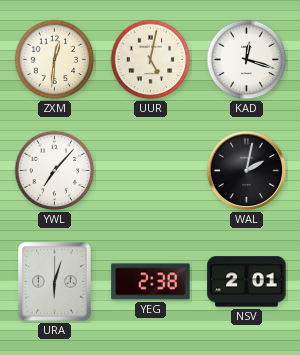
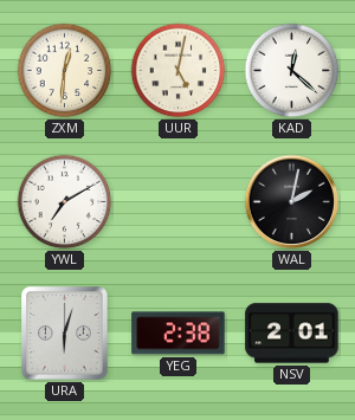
KAD: 12:18 -> 12:22 (292, 71)
YWL: 7:07 -> 7:10 (65, 202)
